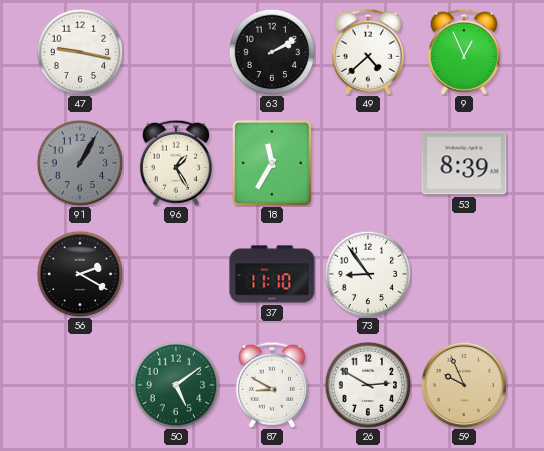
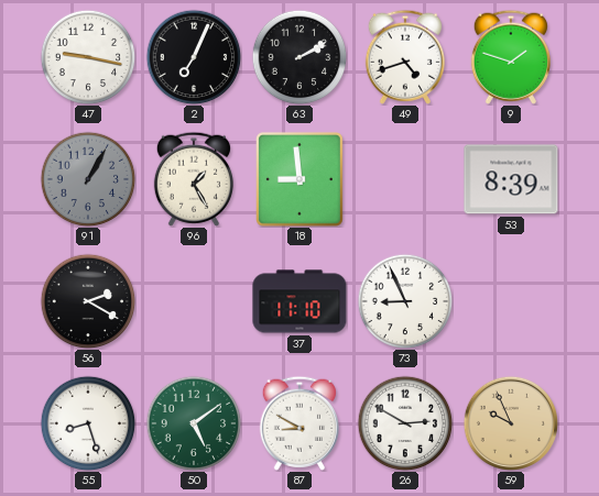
2: none -> 7:04 (194, 57)
49: 4:38 -> 4:42 (404, 57)
9: 12:56 -> 1:48 (510, 57)
18: 11:35 -> 8:59 (301, 180)
73: 8:54 -> 8:56 (405, 301)
55: none -> 8:27 (88, 423)
